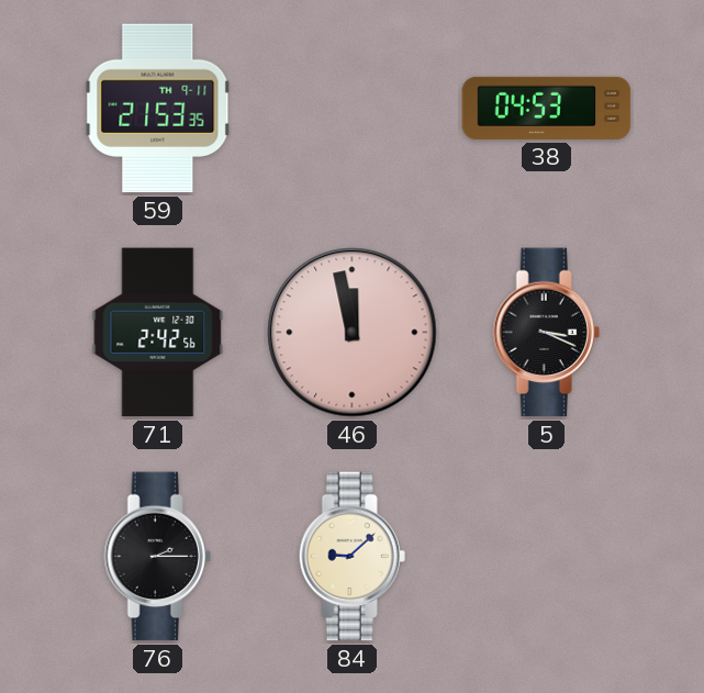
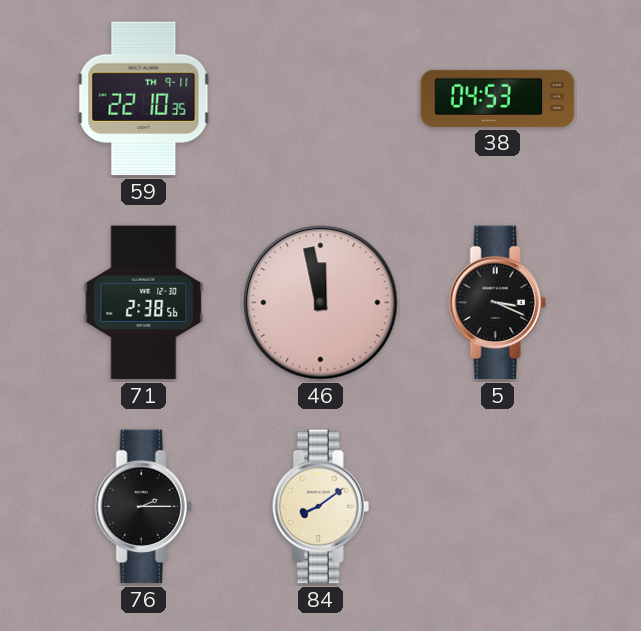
59: 21:53 -> 22:10 (144, 99)
71: 2:42 -> 2:38 (144, 303)
84: 9:08 -> 8:09 (320, 507)
